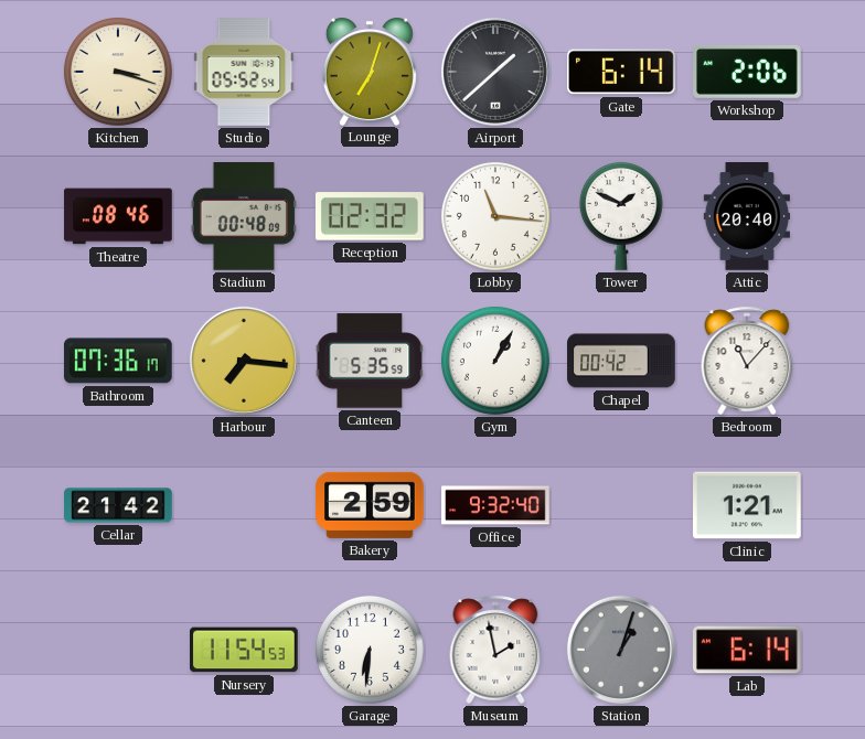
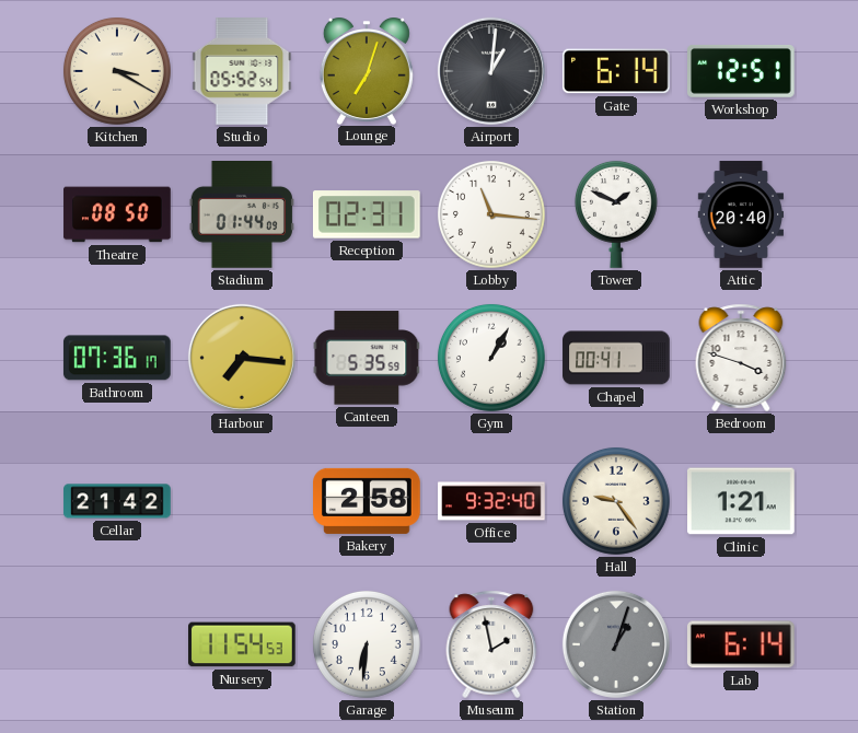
Kitchen: 3:18 -> 3:20 (117, 71)
Airport: 1:38 -> 1:01 (491, 71)
Workshop: 2:06 -> 12:51 (742, 71)
Theatre: 08:46 -> 08:50 (117, 214)
Stadium: 00:48 -> 01:44 (242, 216)
Reception: 02:32 -> 02:31 (367, 214)
Chapel: 00:42 -> 00:41 (616, 358)
Bedroom: 11:07 -> 3:48 (741, 358)
Bakery: 2:59 -> 2:58 (368, 501)
Hall: none -> 9:24 (616, 501)
